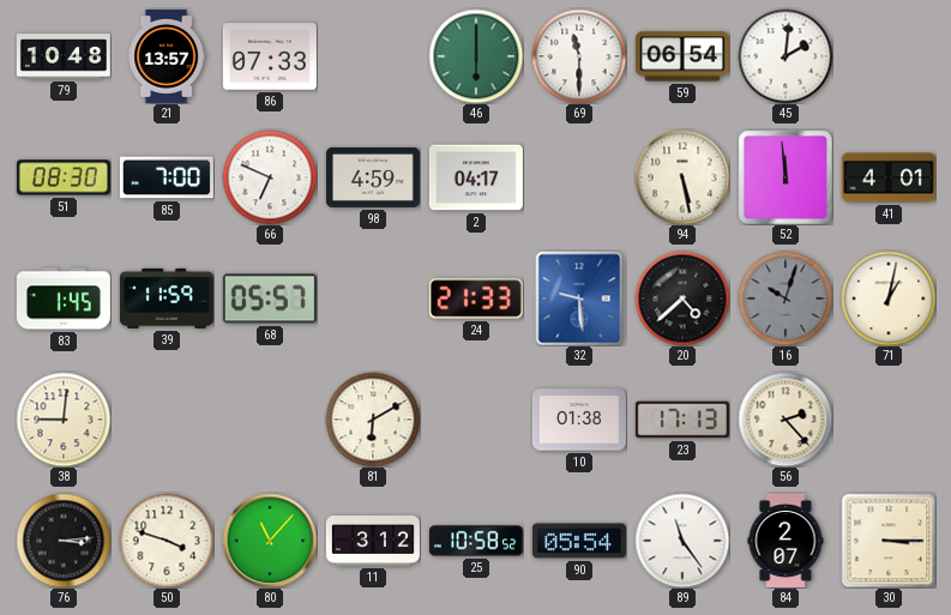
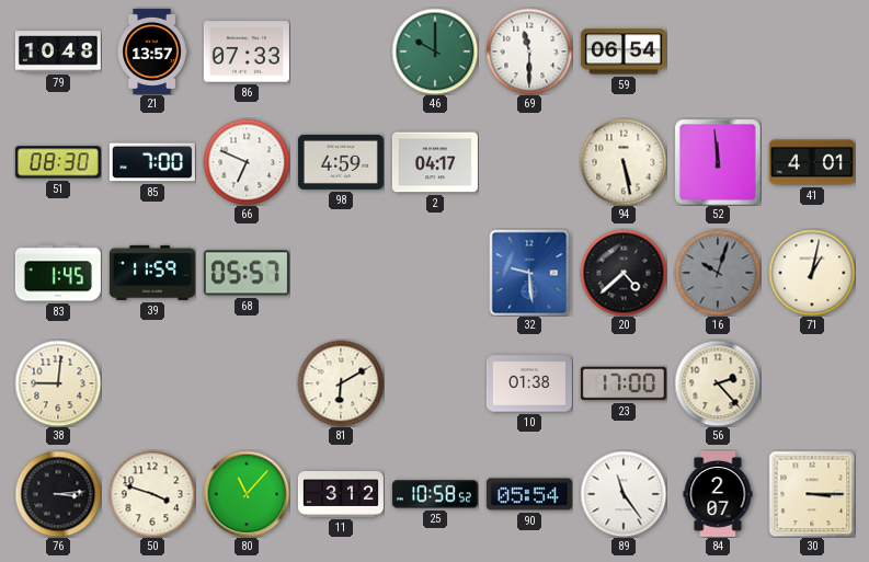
46: 6:00 -> 10:00 (435, 51)
45: 2:01 -> none (786, 56)
24: 21:33 -> none (476, 299)
23: 17:13 -> 17:00 (624, 383)
